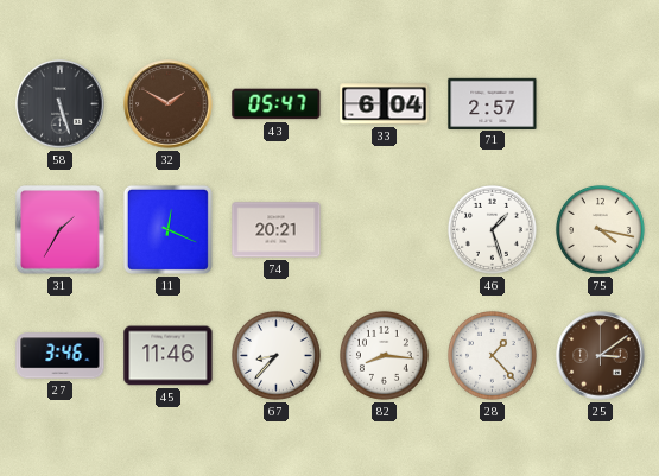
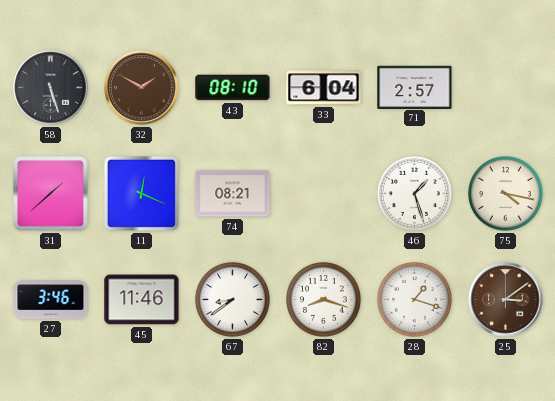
43: 05:47 -> 08:10 (233, 88)
31: 1:35 -> 1:38 (51, 194)
74: 20:21 -> 08:21 (233, 194)
67: 8:37 -> 8:39 (232, 299)
82: 8:16 -> 8:18 (323, 299)
28: 1:23 -> 1:18 (414, 299)
